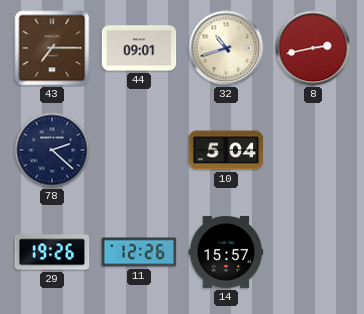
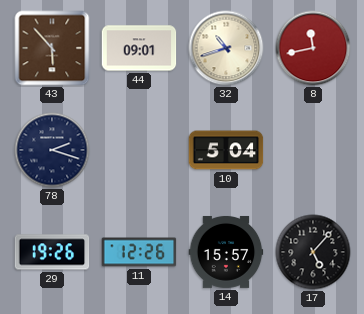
43: 7:15 -> 5:53 (52, 48)
8: 2:43 -> 11:43 (313, 48)
78: 2:22 -> 2:18 (52, 150)
17: none -> 5:07 (313, 252)
